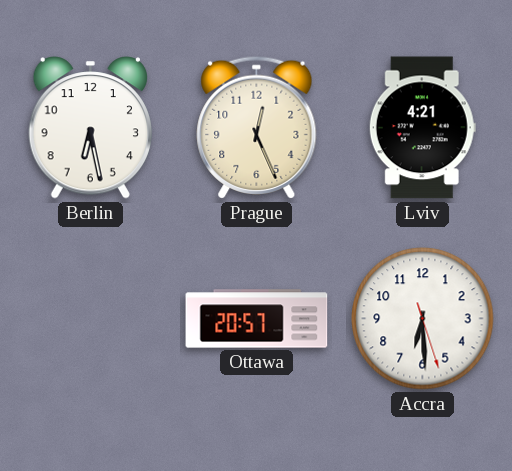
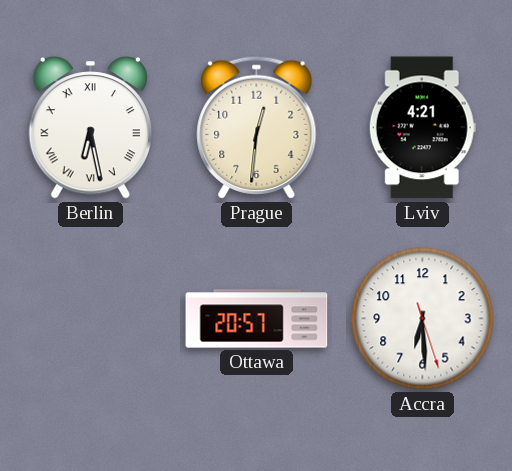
Berlin numerals: Arabic -> Roman (90, 128)
Prague: 12:26 -> 12:31 (257, 127)
